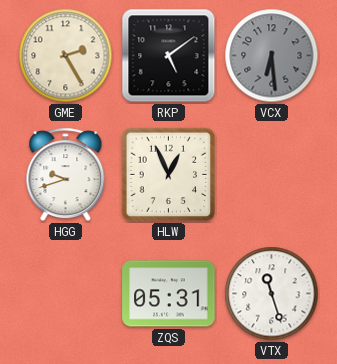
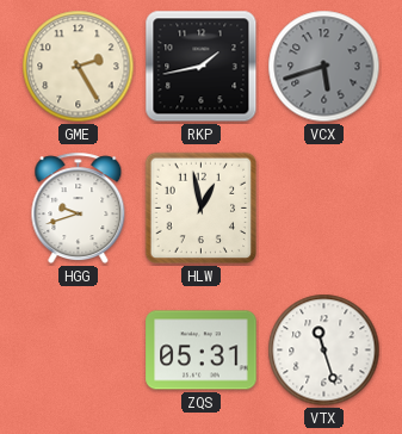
RKP: 5:09 -> 1:43 (202, 67)
VCX: 6:29 -> 5:42 (324, 67)
HLW: 12:56 -> 12:58 (202, 209)
